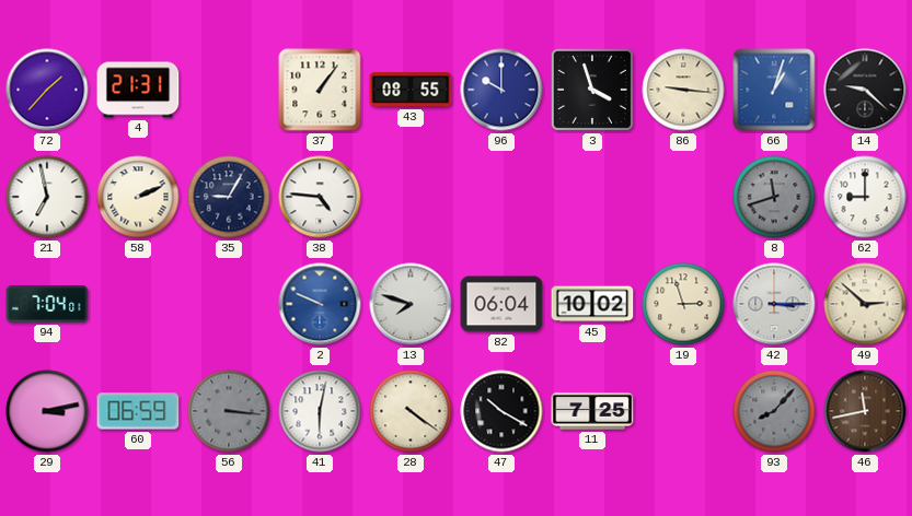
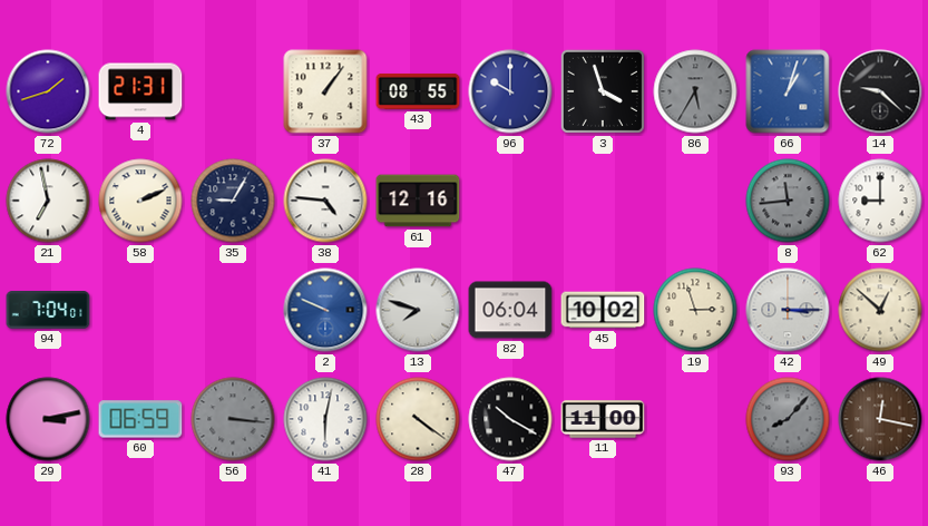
72: 1:37 -> 1:42 (48, 91)
86: 9:16 -> 5:35 (695, 91)
86 dial: cream -> grey (695, 91)
61: none -> 12:16 (418, 201)
8: 11:42 -> 11:44 (788, 201)
49: 2:52 -> 12:52 (880, 310)
11: 7:25 -> 11:00 (603, 419)
46: 11:43 -> 12:17 (880, 419)
